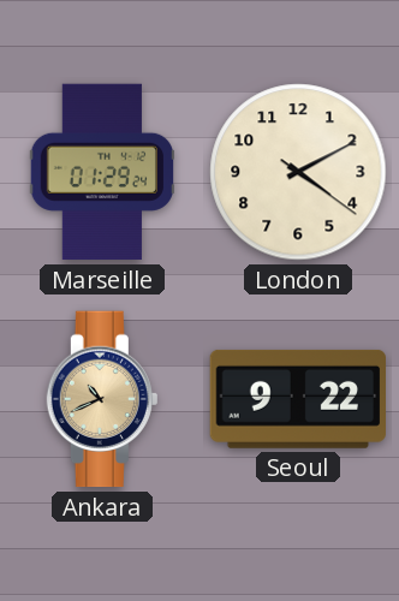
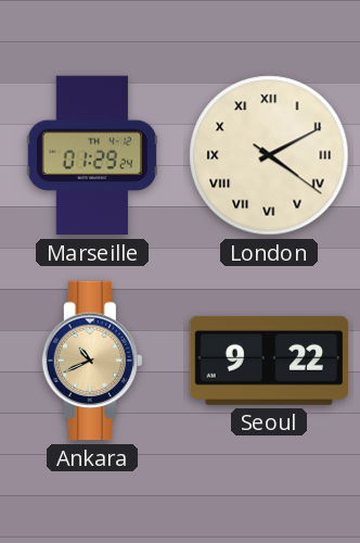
London numerals: Arabic -> Roman (269, 155)
